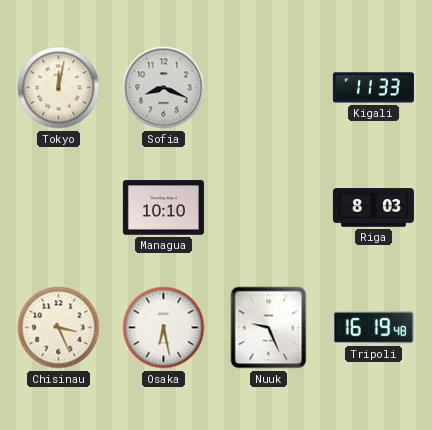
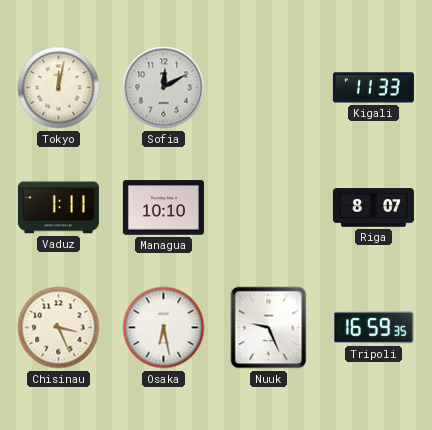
Sofia: 8:19 -> 12:10 (164, 88)
Vaduz: none -> 1:11 (58, 208)
Riga: 8:03 -> 8:07 (373, 208)
Tripoli: 16:19 -> 16:59 (373, 328)
